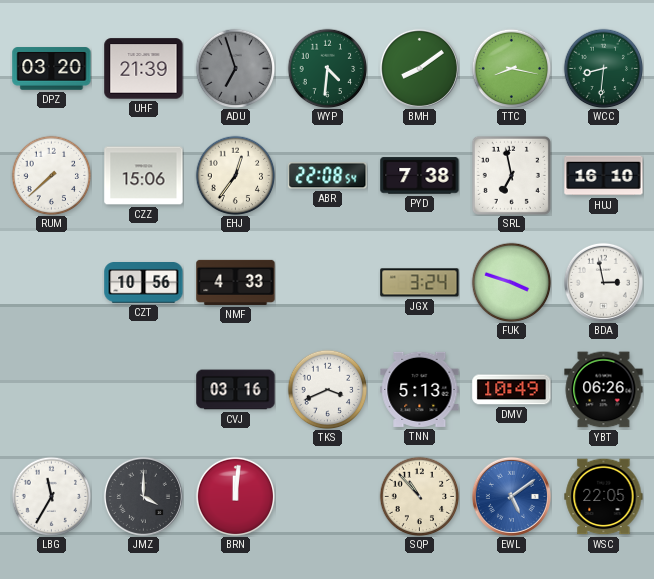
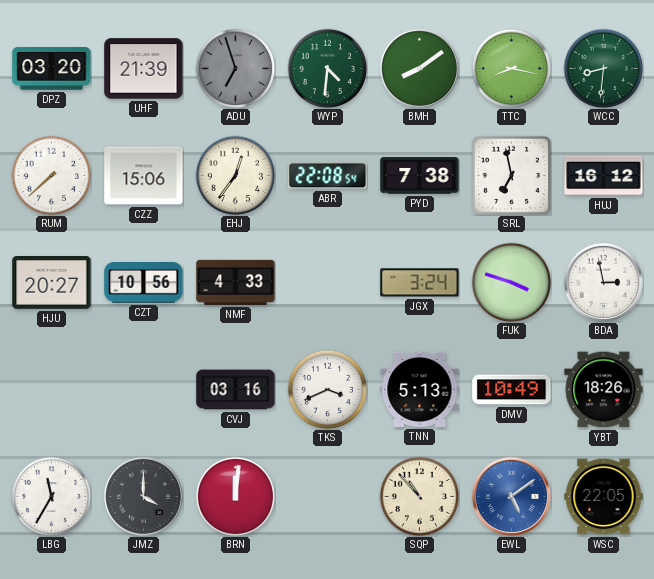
HUJ: 16:10 -> 16:12 (604, 176)
HJU: none -> 20:27 (52, 283)
YBT: 06:26 -> 18:26 (604, 390)
